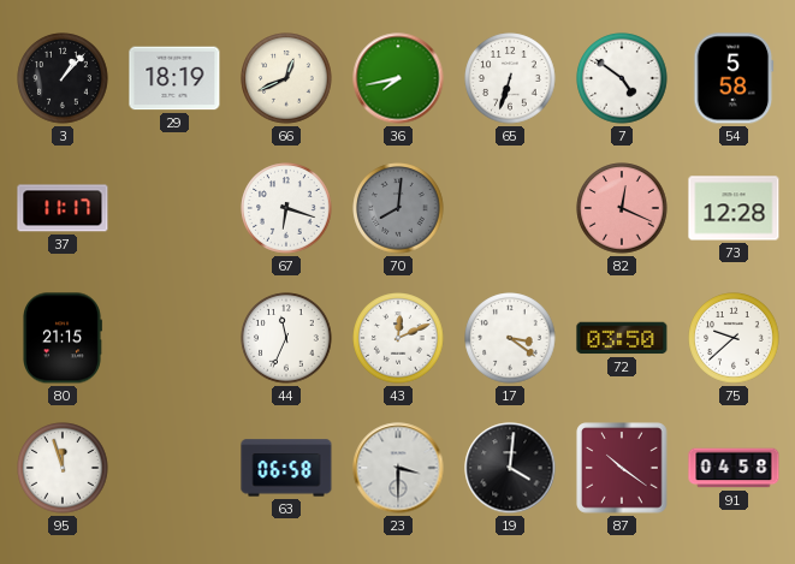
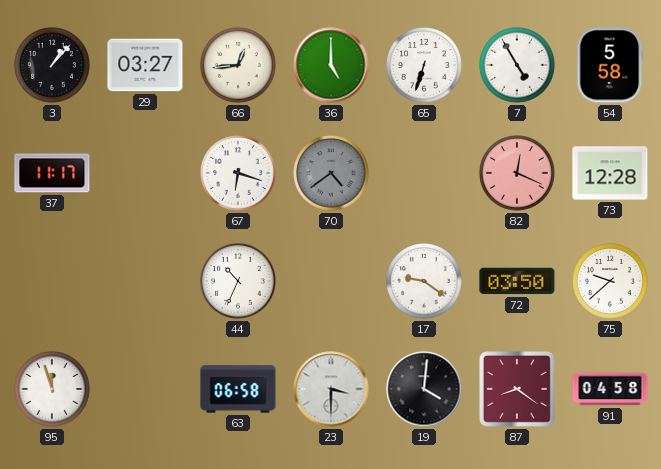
29: 18:19 -> 03:27 (145, 65)
66: 12:41 -> 12:44 (238, 65)
36: 7:43 -> 5:00 (331, 65)
7: 4:51 -> 4:55 (517, 65)
70: 8:01 -> 4:39 (331, 173)
80: 21:15 -> none (63, 338)
44: 11:34 -> 10:34 (238, 281)
43: 12:11 -> none (398, 338)
17: 3:21 -> 9:21 (424, 281)
87: 10:21 -> 8:21 (517, 389)
